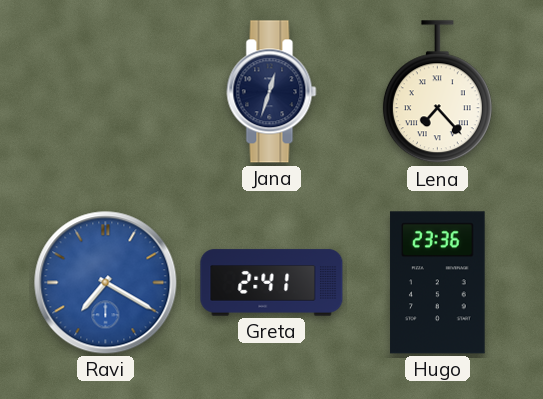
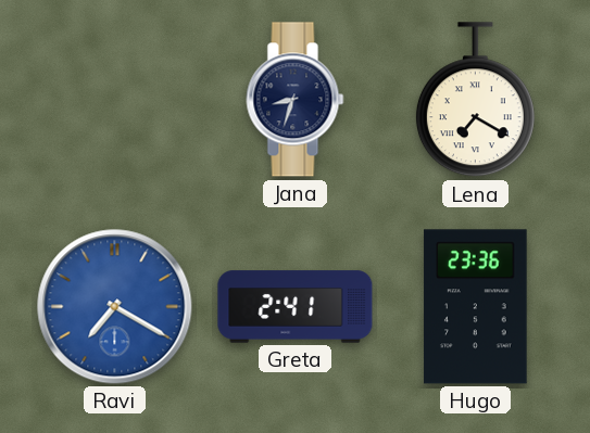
Jana: 12:33 -> 8:33 (296, 100)
Lena: 7:23 -> 7:20 (475, 100)
